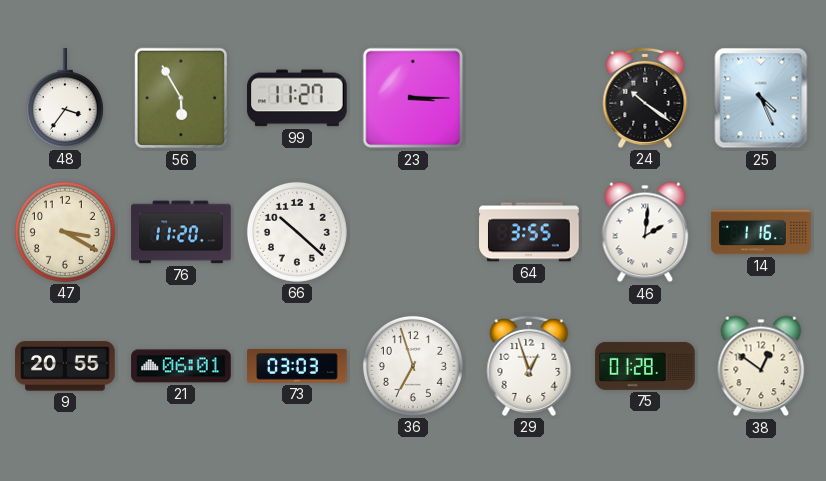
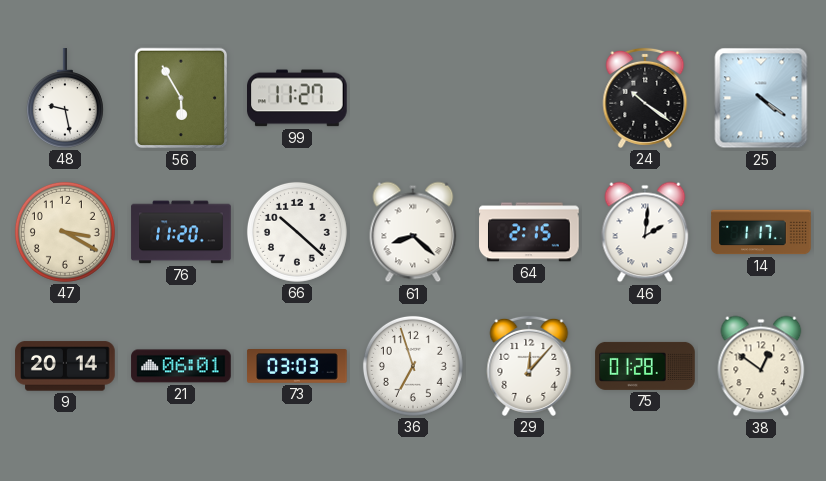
48: 3:36 -> 9:28 (65, 98)
23: 3:15 -> none (413, 98)
25: 4:26 -> 4:21 (761, 98)
61: none -> 8:22 (413, 232)
64: 3:55 -> 2:15 (529, 232)
14: 1:16 -> 1:17 (761, 232)
9: 20:55 -> 20:14 (65, 366)
29: 12:57 -> 12:07 (529, 366)
